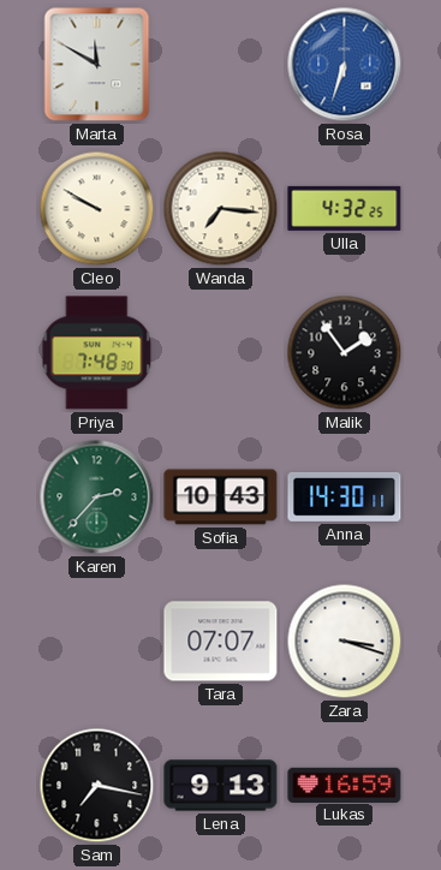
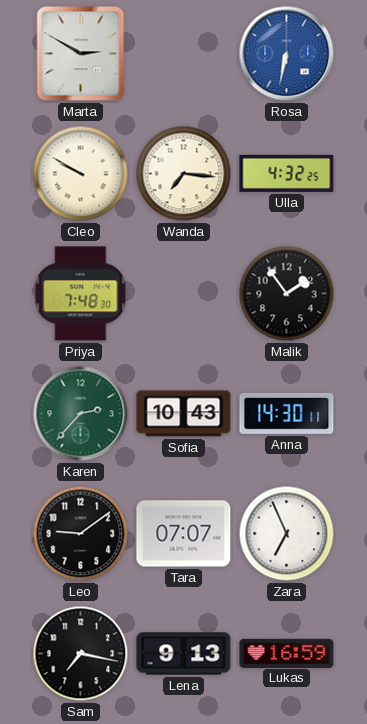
Marta: 11:50 -> 2:50 (81, 54)
Rosa: 6:33 -> 6:32 (287, 54)
Leo: none -> 9:09 (81, 534)
Zara: 3:18 -> 6:56 (287, 534)
